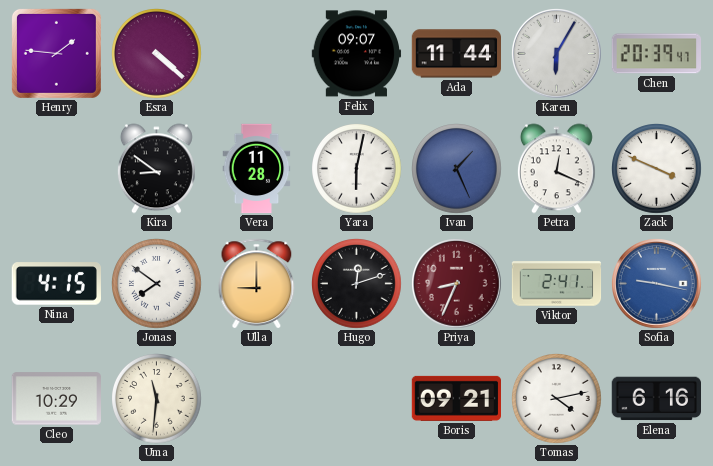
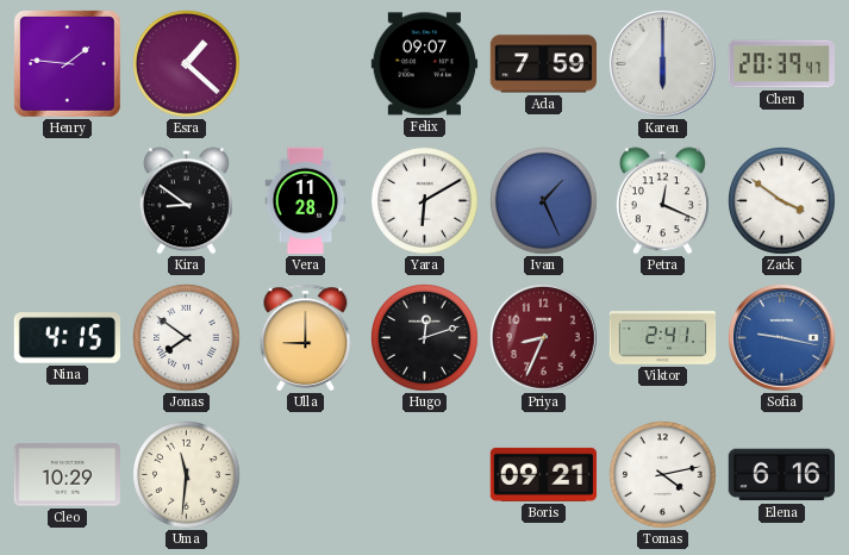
Esra: 4:22 -> 1:22 (187, 64)
Ada: 11:44 -> 7:59 (543, 64)
Karen: 6:05 -> 6:00 (663, 64)
Yara: 6:02 -> 6:10 (425, 201)
Zack: 3:49 -> 3:51 (782, 201)
